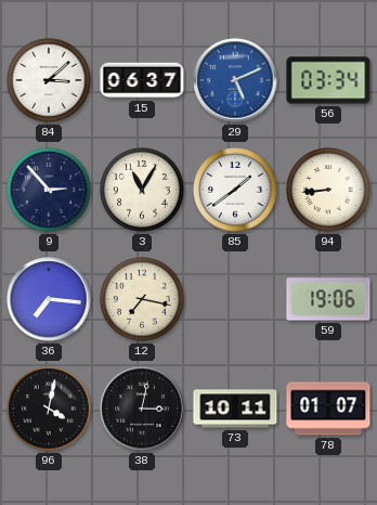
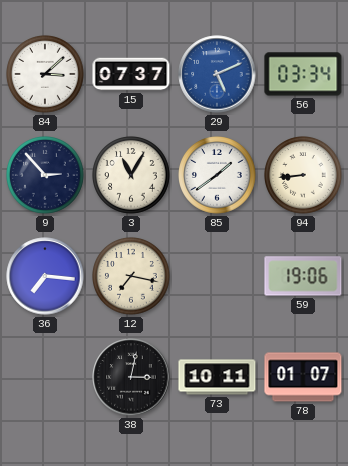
15: 06:37 -> 07:37 (131, 74)
96: 4:02 -> none (50, 410)
